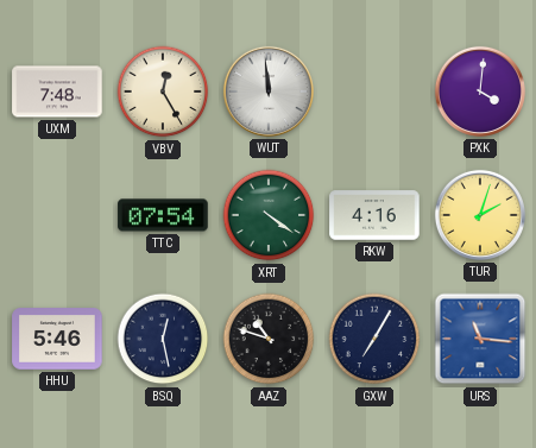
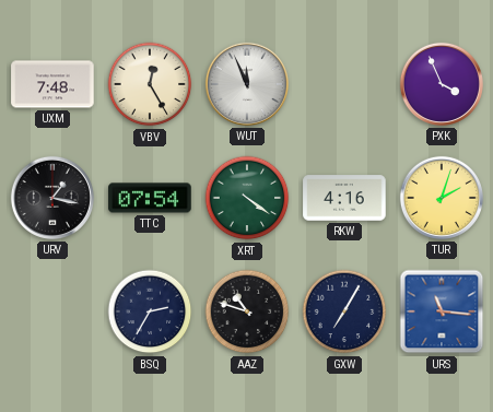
WUT: 11:59 -> 11:56 (247, 84)
PXK: 4:01 -> 3:56 (442, 84)
URV: none -> 1:17 (52, 198)
HHU: 5:46 -> none (57, 339)
BSQ: 12:28 -> 2:35 (150, 311)
